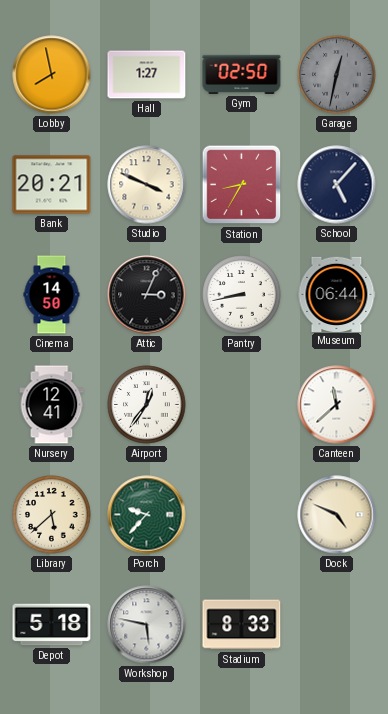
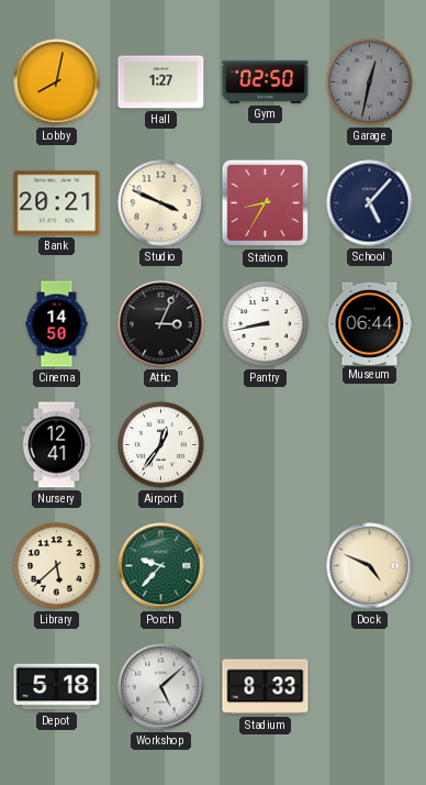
Lobby: 7:58 -> 8:02 (57, 82)
Canteen: 11:38 -> none (337, 405)
Workshop: 5:47 -> 5:08 (161, 687)
